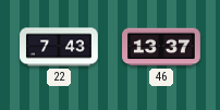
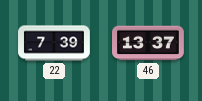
22: 7:43 -> 7:39 (54, 43)
